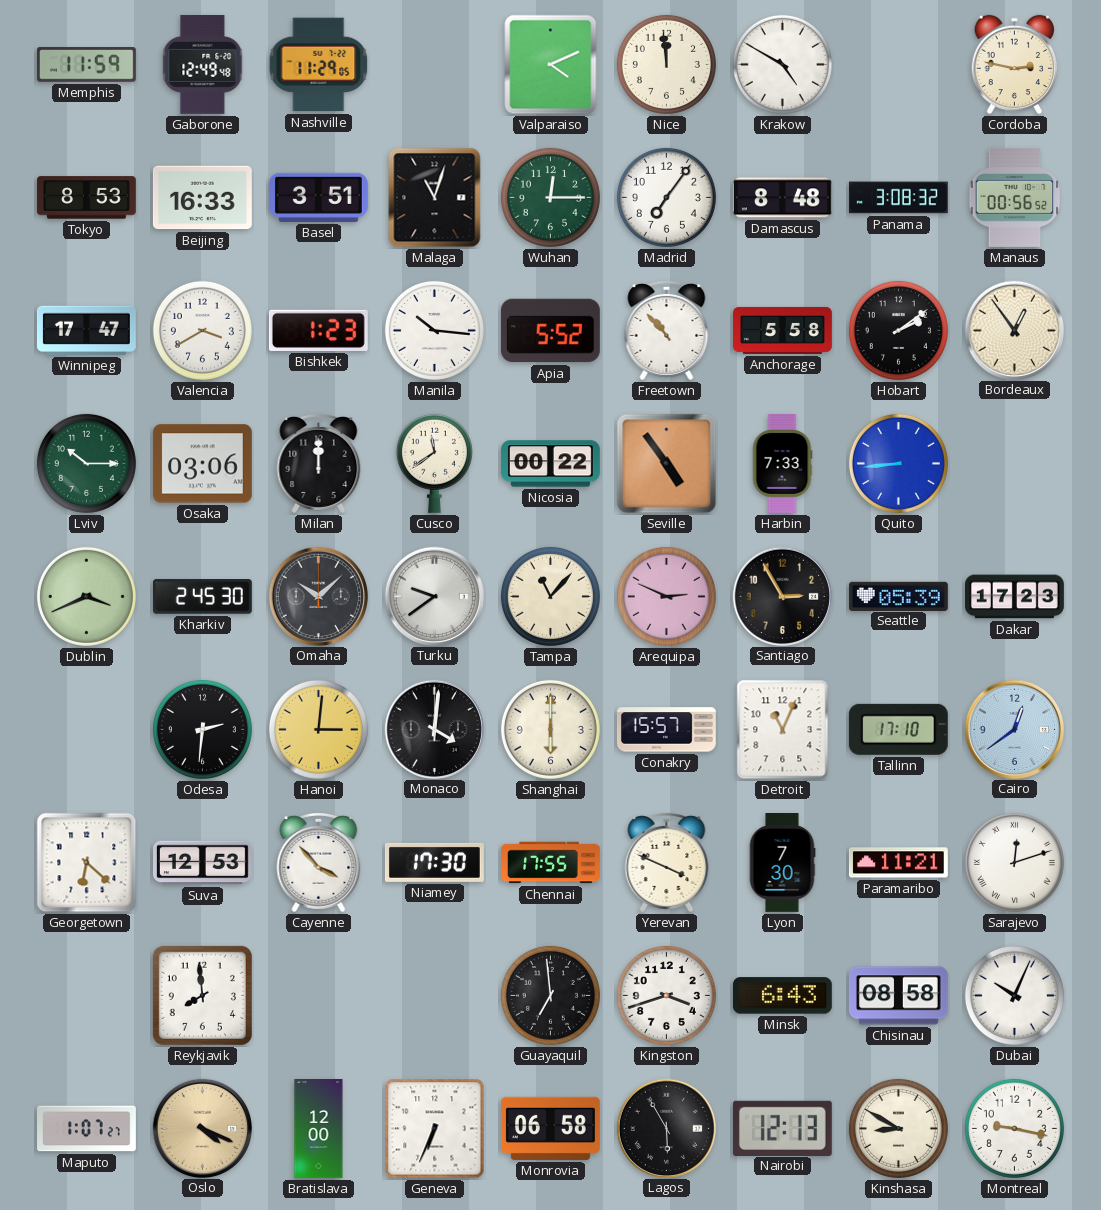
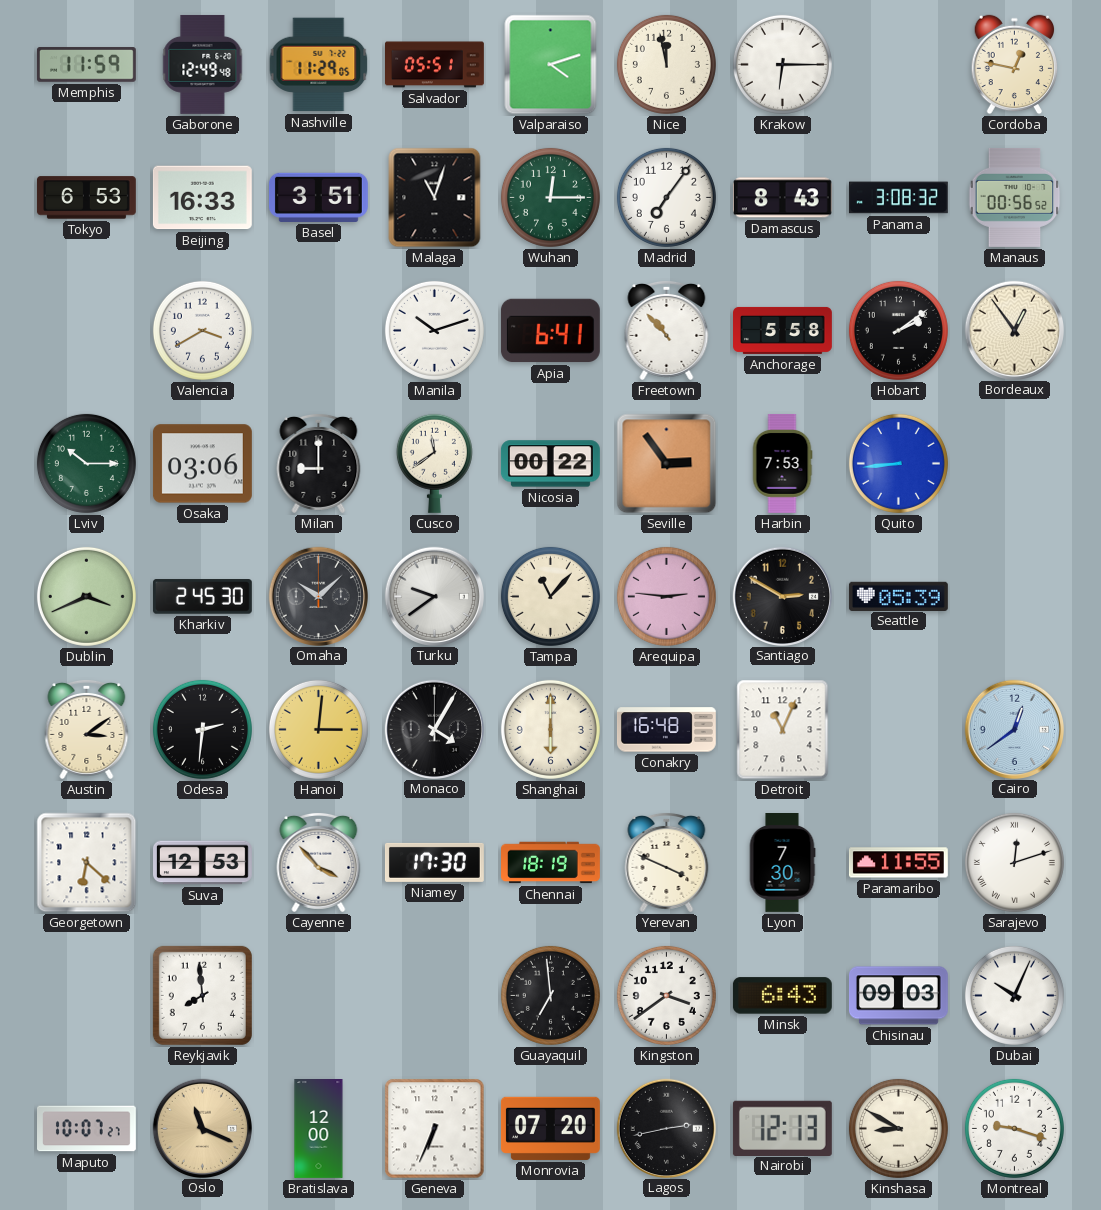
Salvador: none -> 05:51 (435, 65)
Valparaiso: 4:11 -> 4:12 (551, 65)
Nice: 11:59 -> 11:58 (666, 64)
Krakow: 4:50 -> 6:15 (782, 64)
Cordoba: 2:47 -> 12:47 (1015, 65)
Tokyo: 8:53 -> 6:53 (86, 198)
Damascus: 8:48 -> 8:43 (782, 198)
Winnipeg: 17:47 -> none (86, 330)
Bishkek: 1:23 -> none (318, 330)
Manila: 10:16 -> 10:12 (434, 330)
Apia: 5:52 -> 6:41 (550, 331)
Milan: 12:00 -> 9:00 (319, 463)
Seville: 4:54 -> 2:54 (667, 464)
Harbin: 7:33 -> 7:53 (782, 464)
Arequipa: 2:49 -> 2:46 (666, 596)
Santiago: 2:55 -> 2:50 (782, 596)
Dakar: 17:23 -> none (1015, 597)
Austin: none -> 3:09 (87, 729)
Monaco: 4:01 -> 4:05 (434, 729)
Conakry: 15:57 -> 16:48 (666, 730)
Tallinn: 17:10 -> none (898, 729)
Chennai: 17:55 -> 18:19 (551, 863)
Paramaribo: 11:21 -> 11:55 (898, 863)
Kingston: 3:42 -> 3:39 (666, 995)
Chisinau: 08:58 -> 09:03 (898, 996)
Maputo: 1:07 -> 10:07 (87, 1129)
Oslo: 4:19 -> 11:19 (202, 1128)
Monrovia: 06:58 -> 07:20 (550, 1128)
Lagos: 5:55 -> 2:43 (666, 1128)
Montreal: 9:17 -> 9:18 (1014, 1128)
